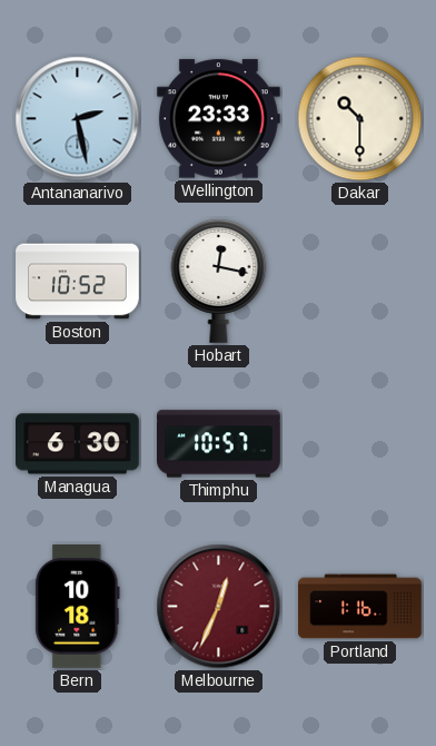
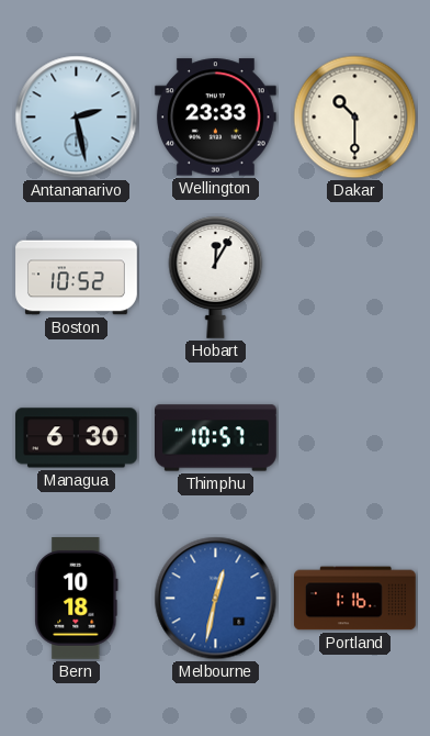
Hobart: 12:17 -> 12:05 (216, 277)
Melbourne: 12:34 -> 12:32 (216, 599)
Melbourne dial: burgundy -> blue (216, 599)
